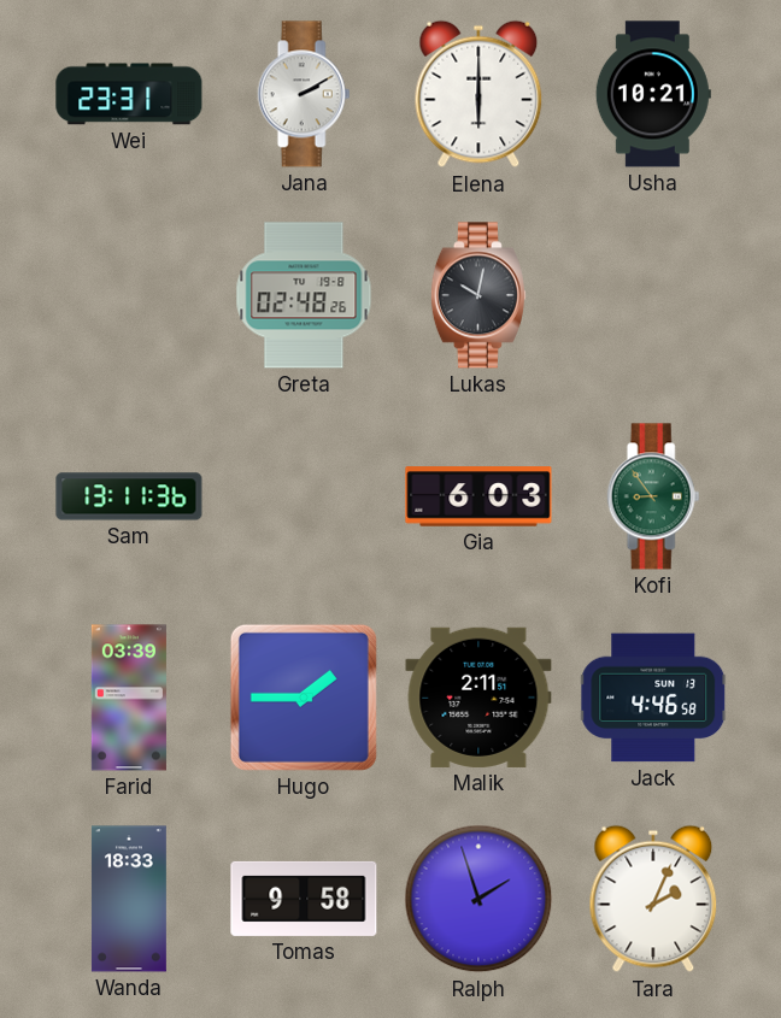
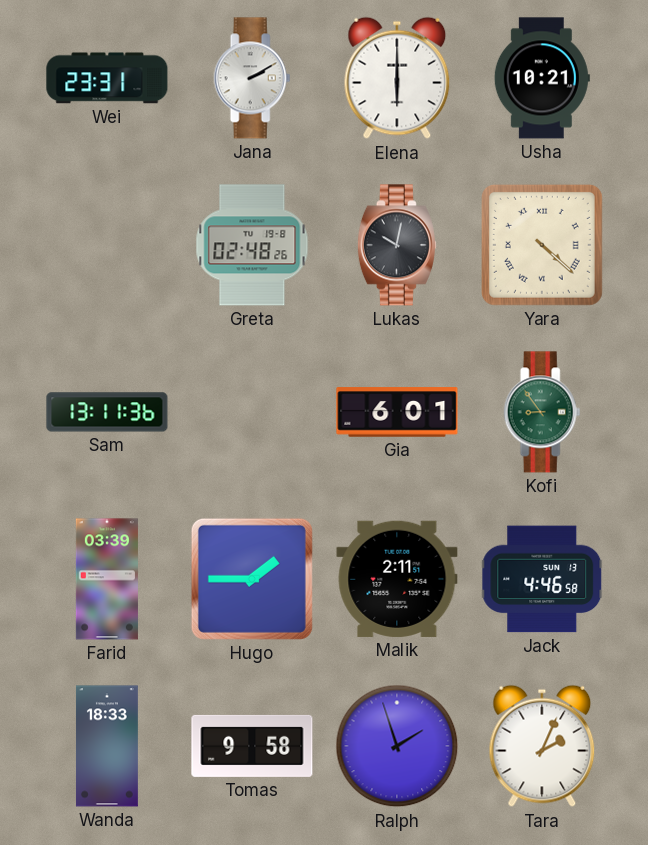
Yara: none -> 4:22 (542, 245)
Gia: 6:03 -> 6:01 (397, 412)
